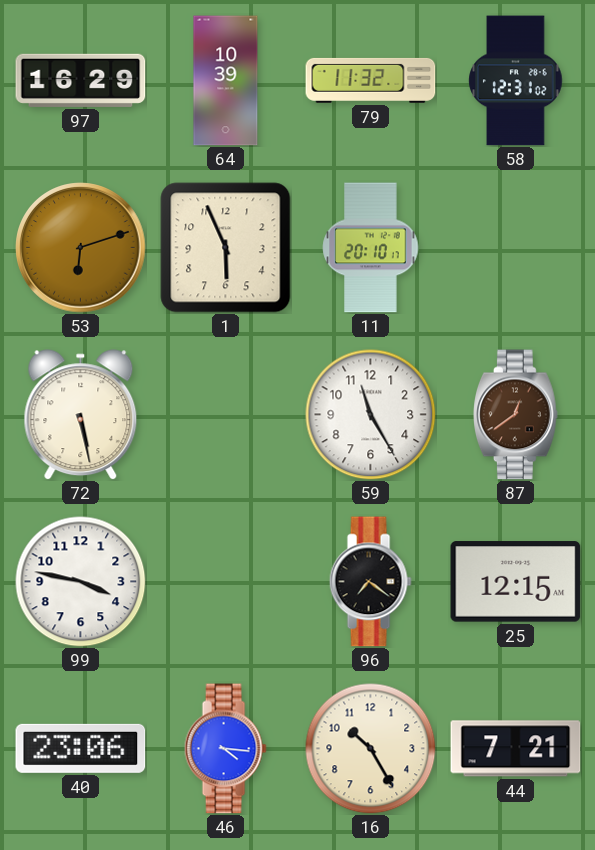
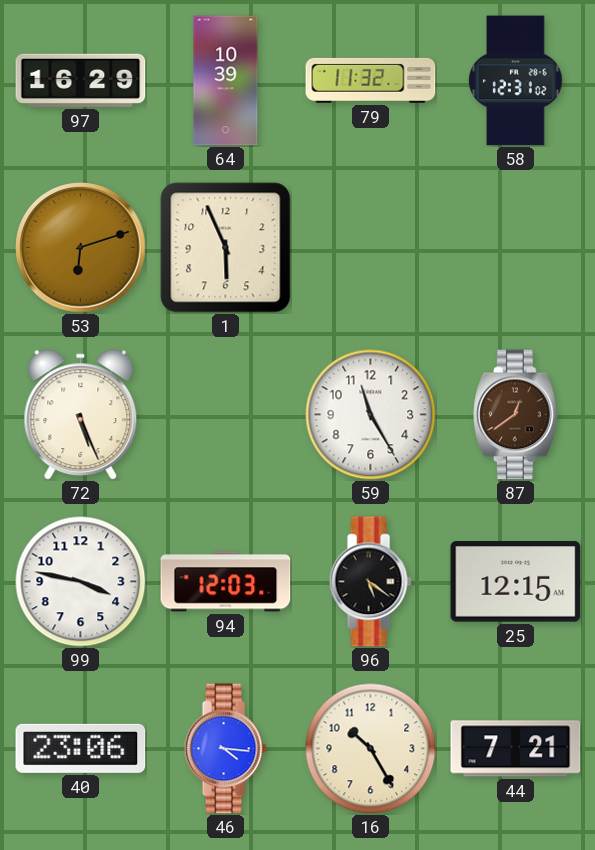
11: 20:10 -> none (371, 248)
72: 5:28 -> 5:26 (81, 415)
94: none -> 12:03 (226, 582)
96: 7:21 -> 5:21 (370, 582)
